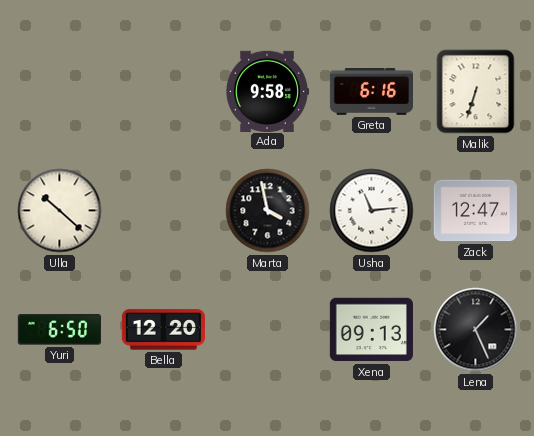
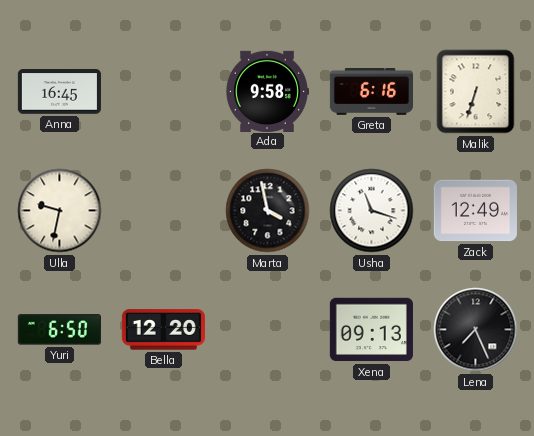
Anna: none -> 16:45 (59, 92)
Ulla: 10:22 -> 9:32 (60, 211)
Usha: 11:14 -> 11:18 (372, 211)
Zack: 12:47 -> 12:49 (475, 211)
Lena: 1:26 -> 7:26 (476, 330)
